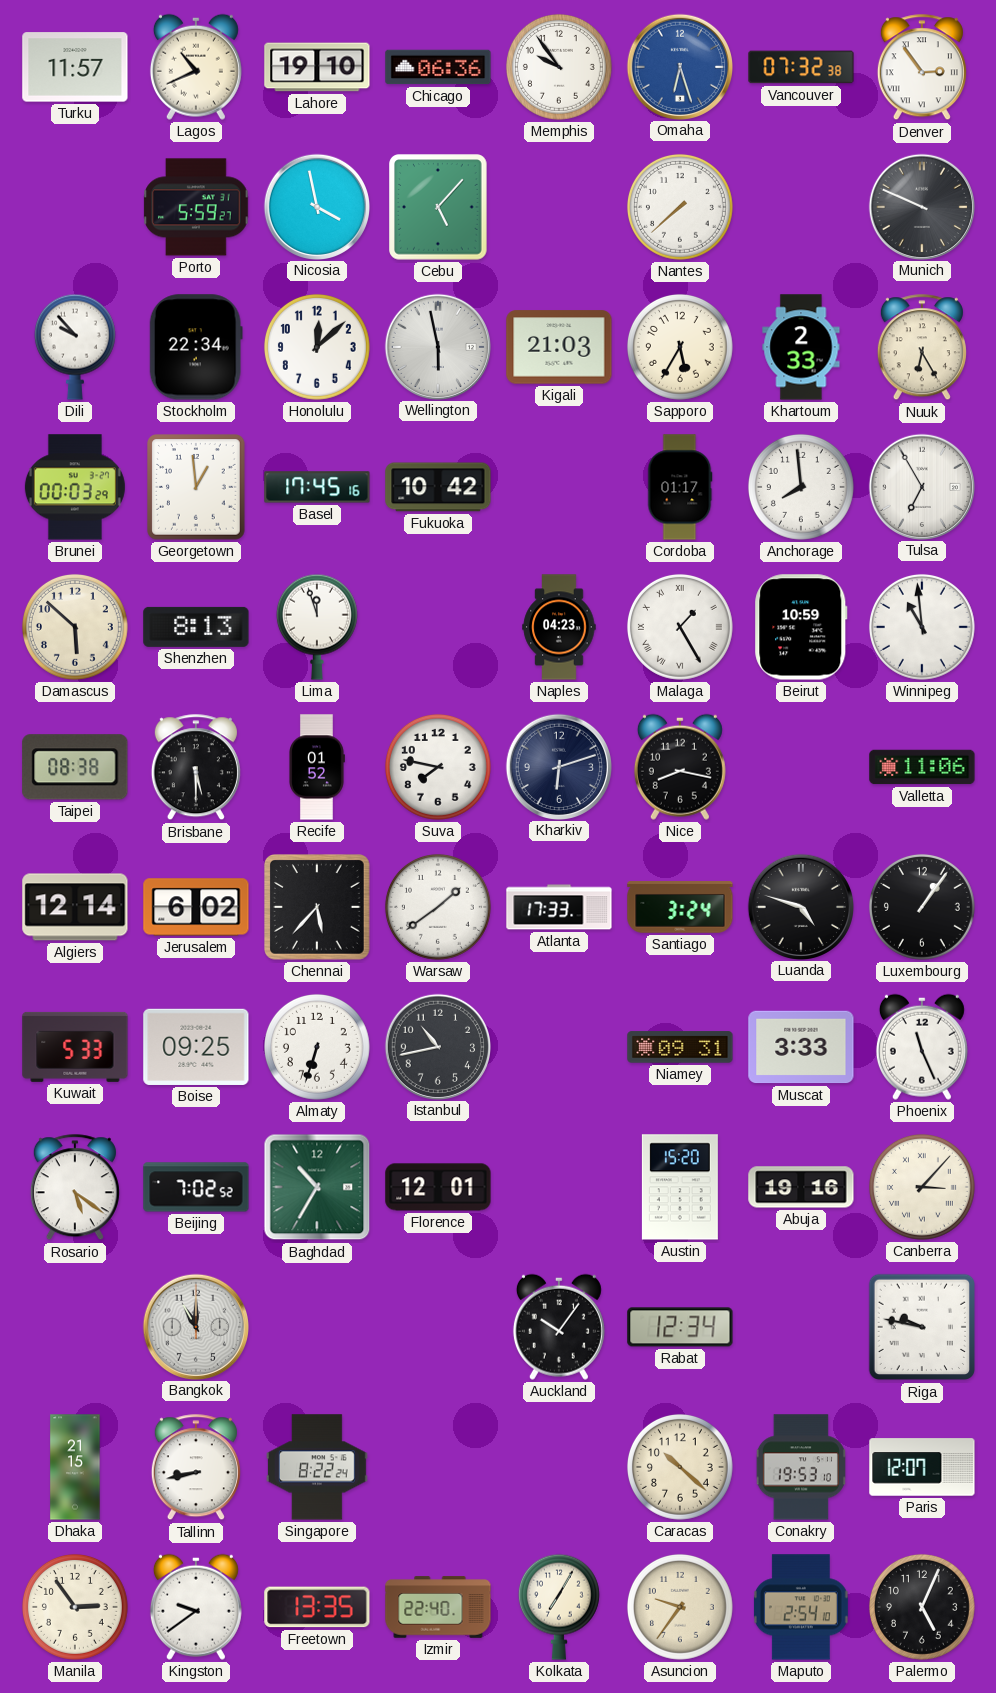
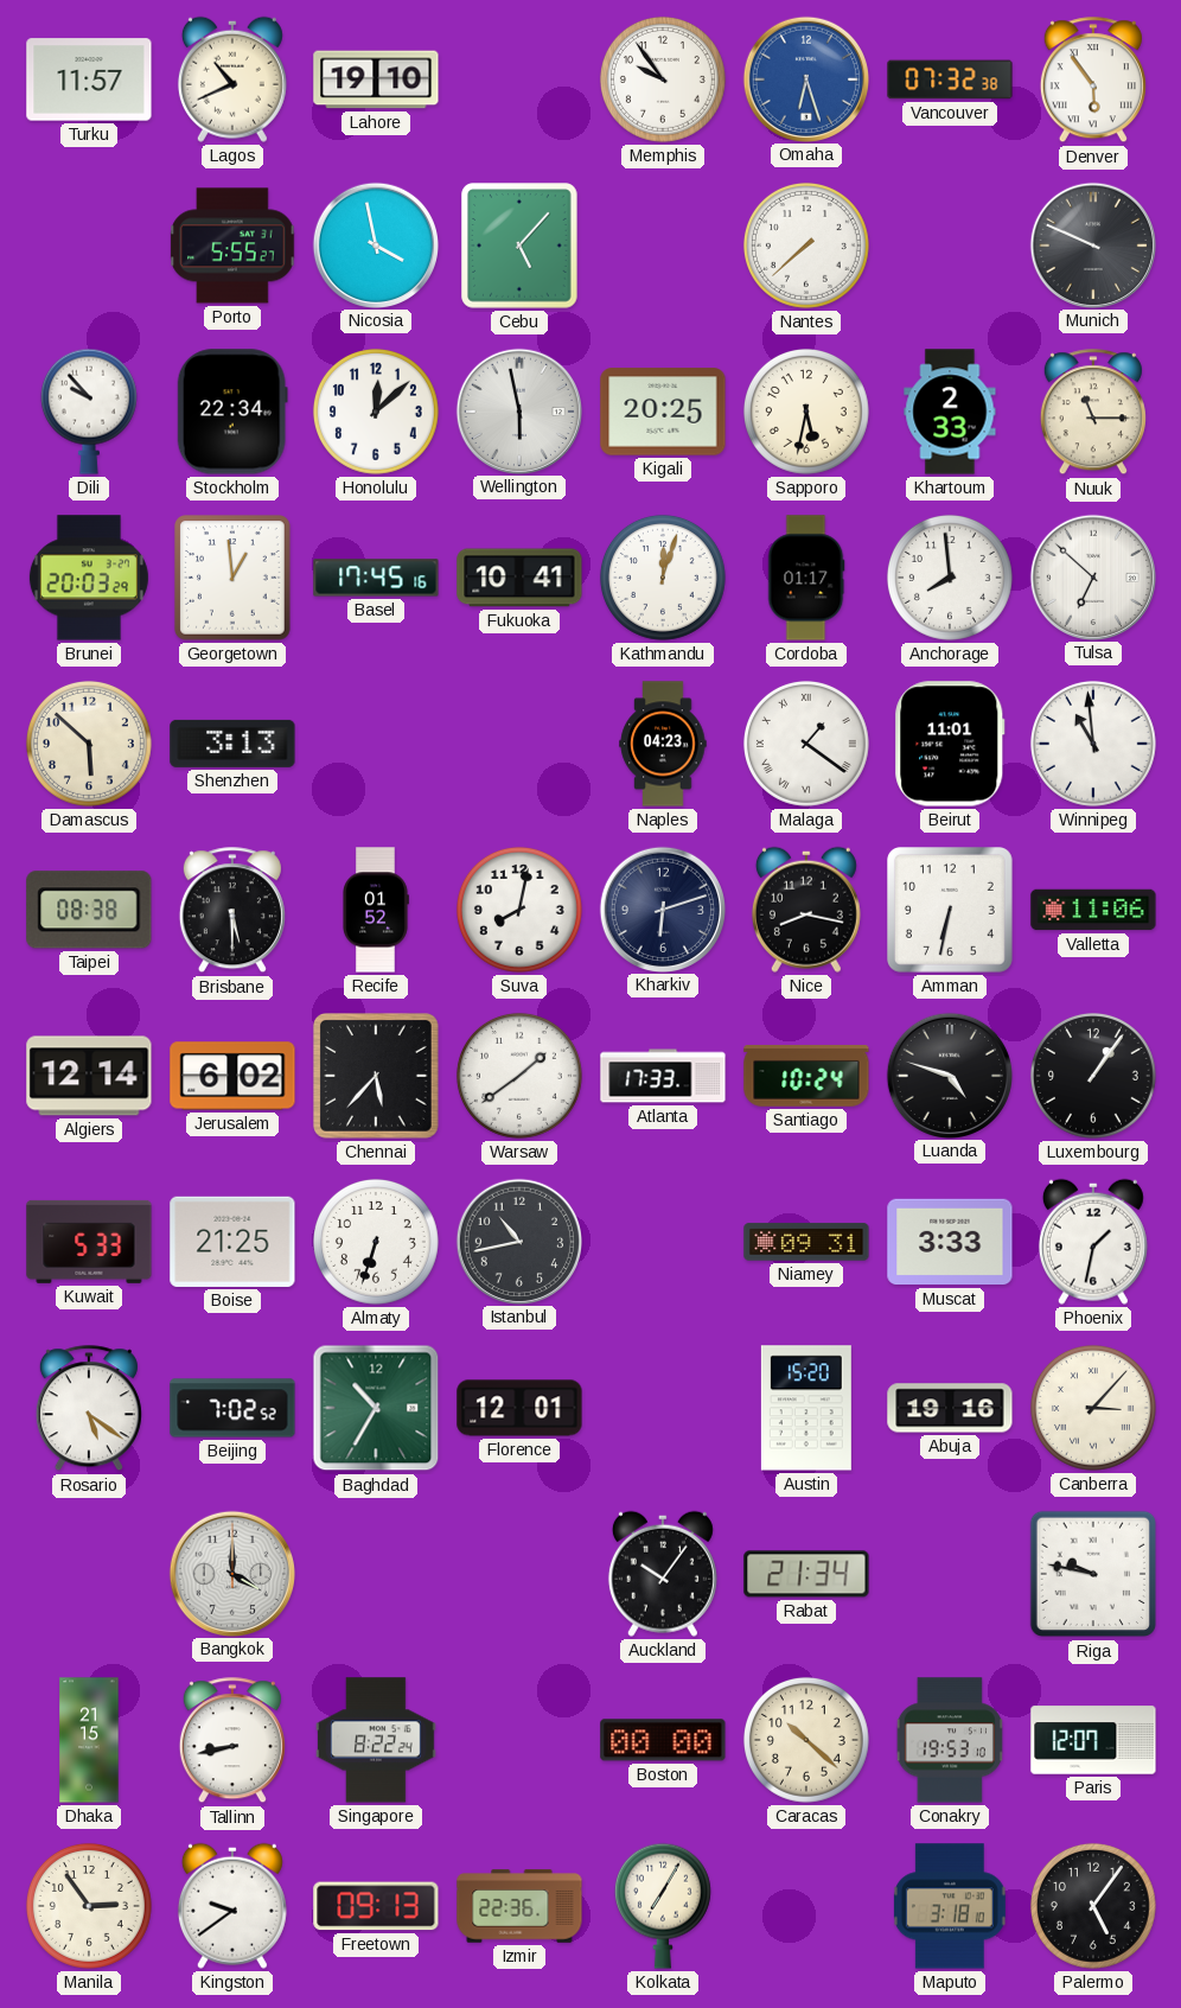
Chicago: 06:36 -> none (438, 67)
Denver: 2:54 -> 5:54 (1093, 81)
Porto: 5:59 -> 5:55 (232, 246)
Kigali: 21:03 -> 20:25 (663, 412)
Sapporo: 5:35 -> 5:32 (806, 412)
Nuuk: 6:25 -> 11:15 (1093, 413)
Brunei: 00:03 -> 20:03 (89, 578)
Fukuoka: 10:42 -> 10:41 (519, 578)
Kathmandu: none -> 12:03 (663, 578)
Tulsa: 6:55 -> 6:52 (1092, 576)
Shenzhen: 8:13 -> 3:13 (232, 744)
Lima: 11:57 -> none (317, 627)
Malaga: 1:25 -> 1:21 (806, 744)
Beirut: 10:59 -> 11:01 (950, 744)
Suva: 7:47 -> 8:02 (519, 910)
Amman: none -> 6:32 (951, 911)
Santiago: 3:24 -> 10:24 (806, 1076)
Boise: 09:25 -> 21:25 (232, 1242)
Phoenix: 11:26 -> 1:32 (1093, 1242)
Bangkok: 11:00 -> 4:00 (231, 1573)
Rabat: 12:34 -> 21:34 (806, 1574)
Boston: none -> 00:00 (663, 1740)
Freetown: 13:35 -> 09:13 (376, 1906)
Izmir: 22:40 -> 22:36 (519, 1906)
Asuncion: 9:36 -> none (680, 1607)
Maputo: 2:54 -> 3:18 (950, 1906)
Palermo: 5:04 -> 5:06 (1093, 1906)
